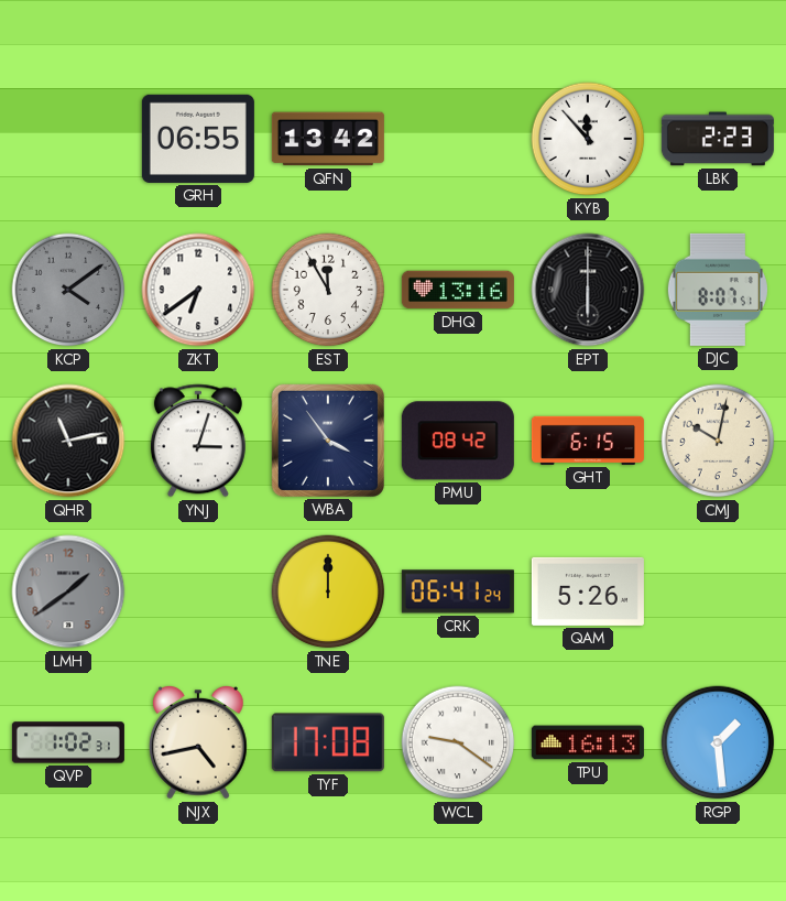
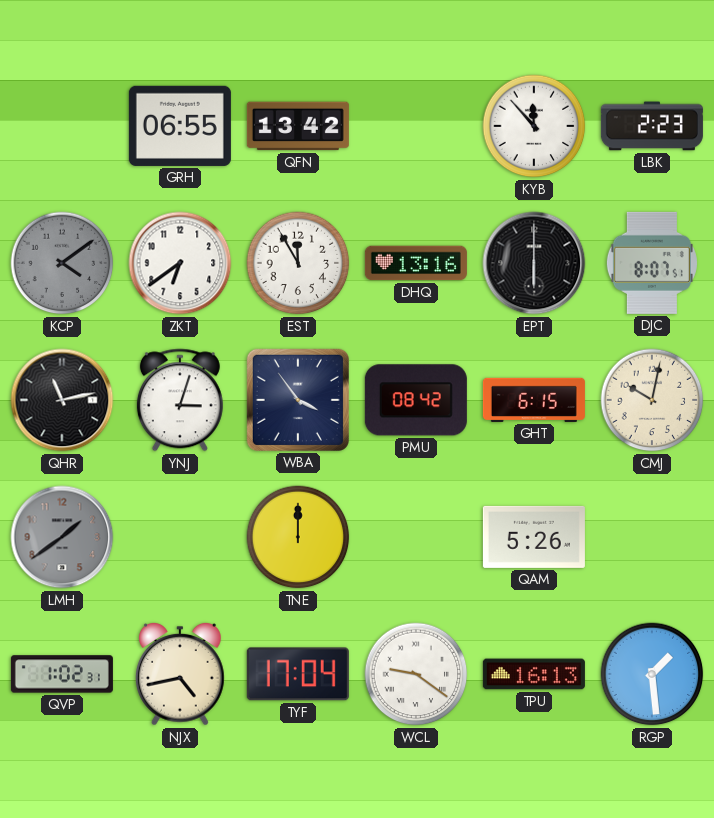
CRK: 06:41 -> none (458, 591)
TYF: 17:08 -> 17:04 (298, 674)
